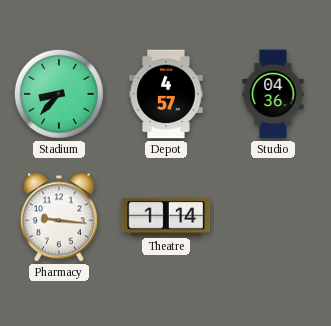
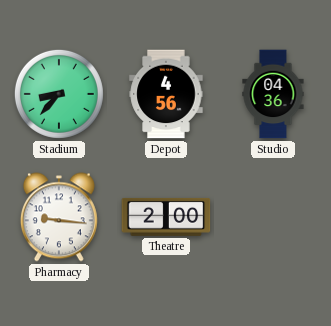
Depot: 4:57 -> 4:56 (166, 94)
Theatre: 1:14 -> 2:00 (166, 217)
